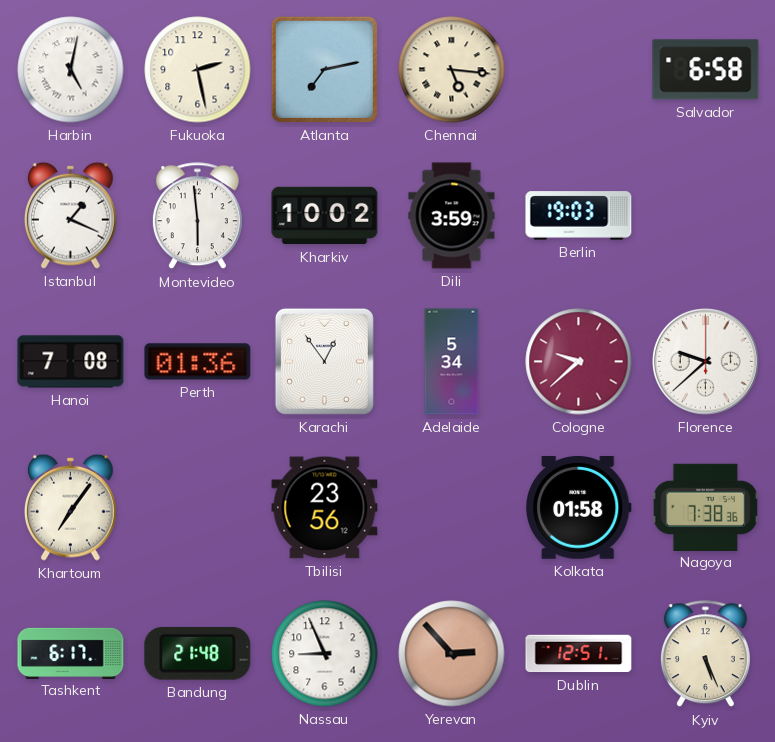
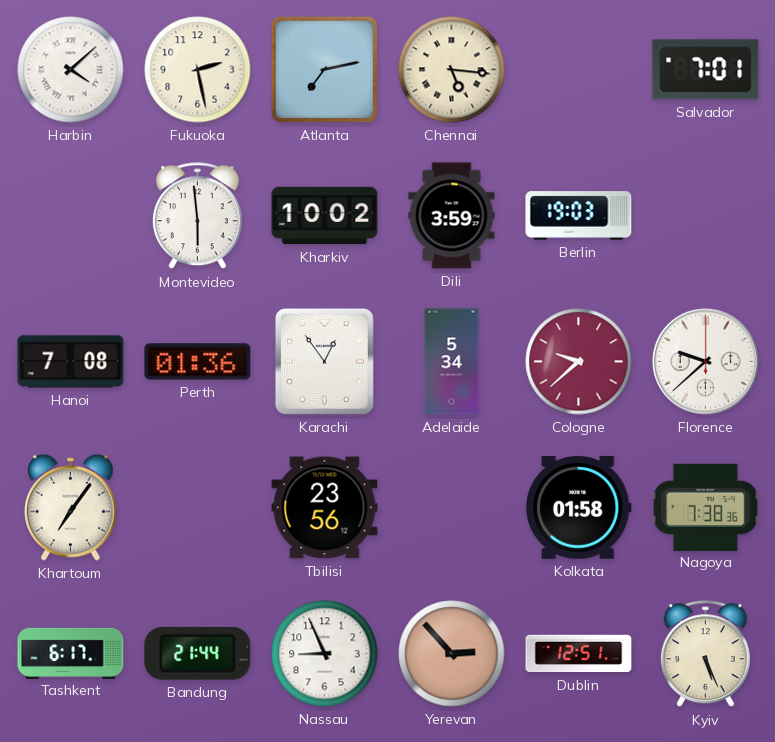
Harbin: 5:02 -> 4:08 (71, 70)
Salvador: 6:58 -> 7:01 (706, 70)
Istanbul: 1:19 -> none (71, 215)
Bandung: 21:48 -> 21:44 (198, 653)
